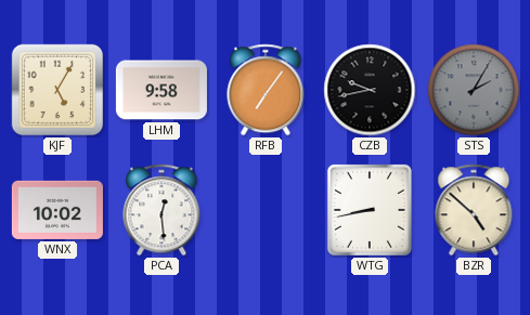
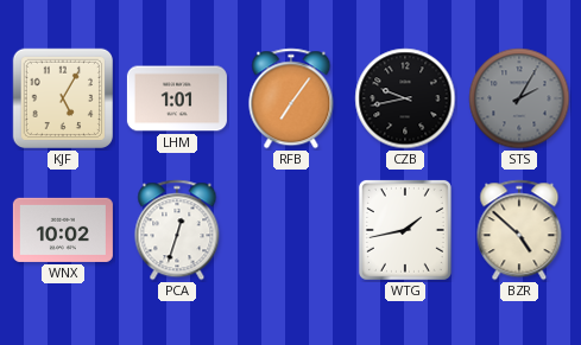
LHM: 9:58 -> 1:01 (177, 98)
PCA: 12:29 -> 12:33 (177, 230)
WTG: 8:43 -> 1:43 (405, 230)
